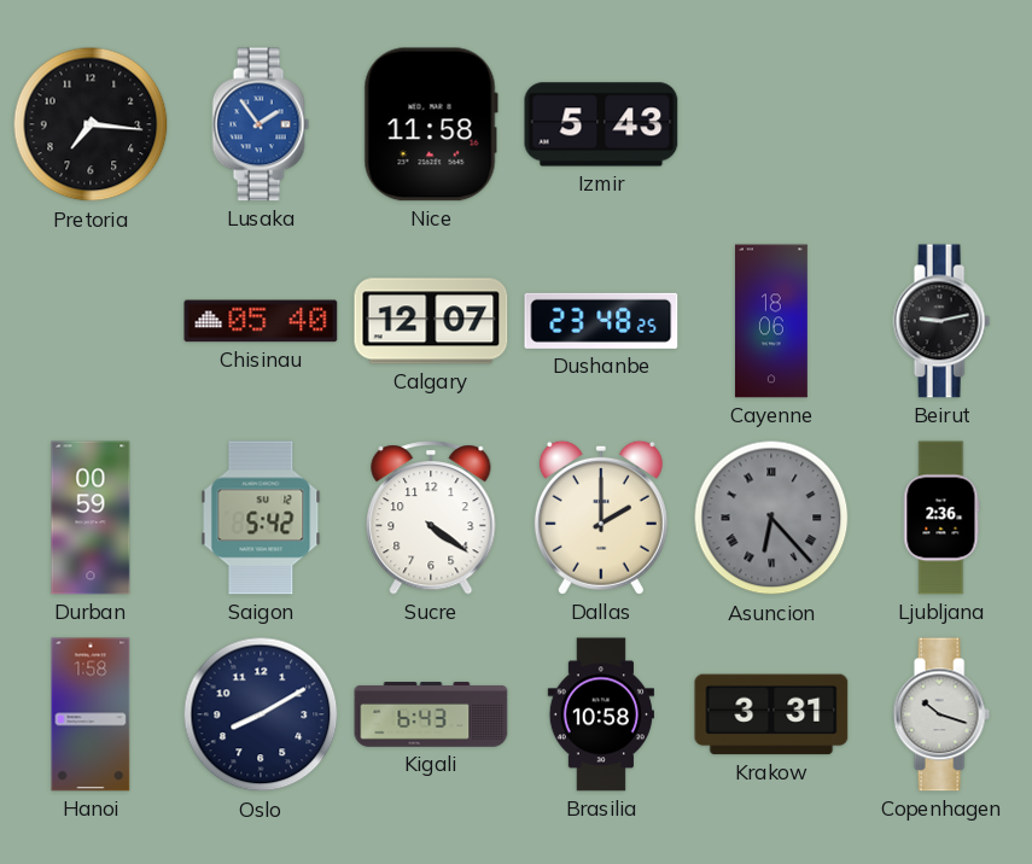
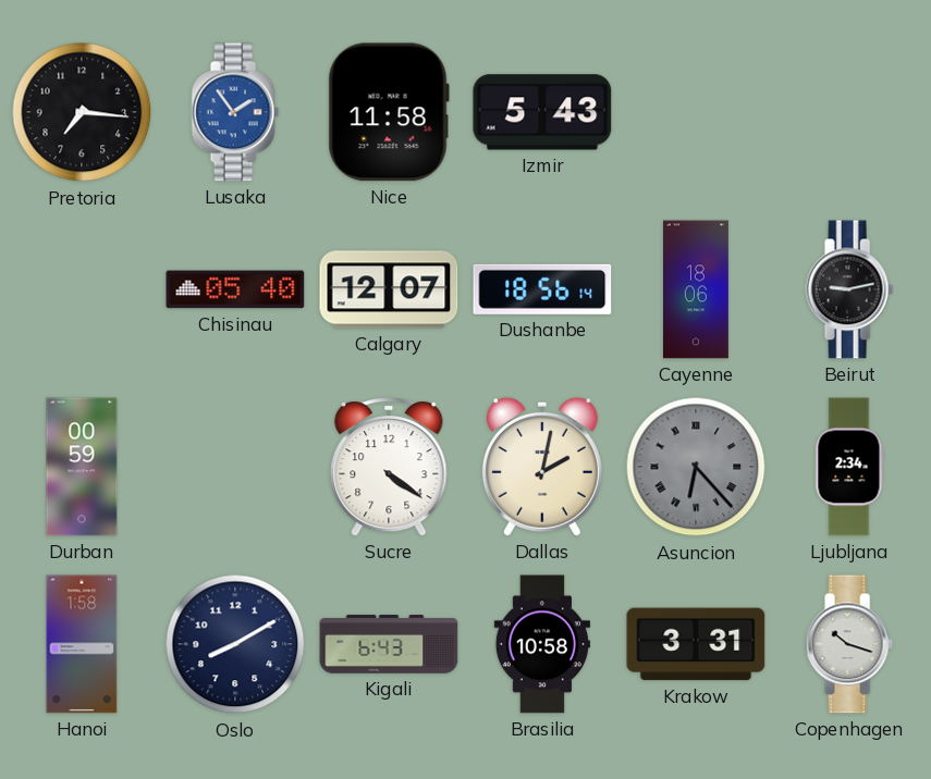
Dushanbe: 23:48 -> 18:56 (542, 289)
Saigon: 5:42 -> none (261, 518)
Dallas: 2:00 -> 2:02 (542, 467)
Ljubljana: 2:36 -> 2:34 (849, 467)
